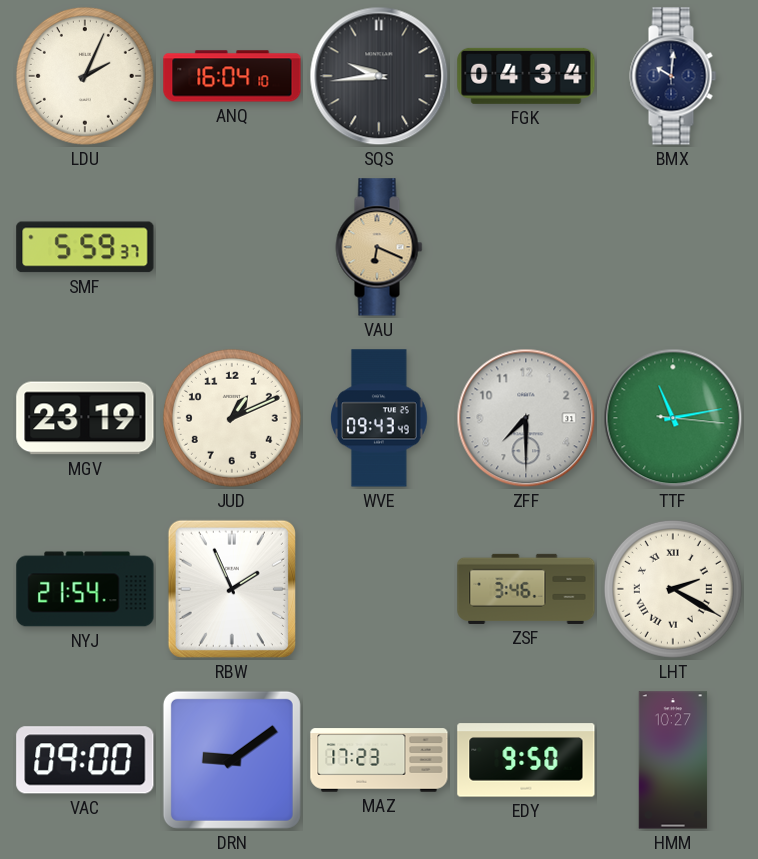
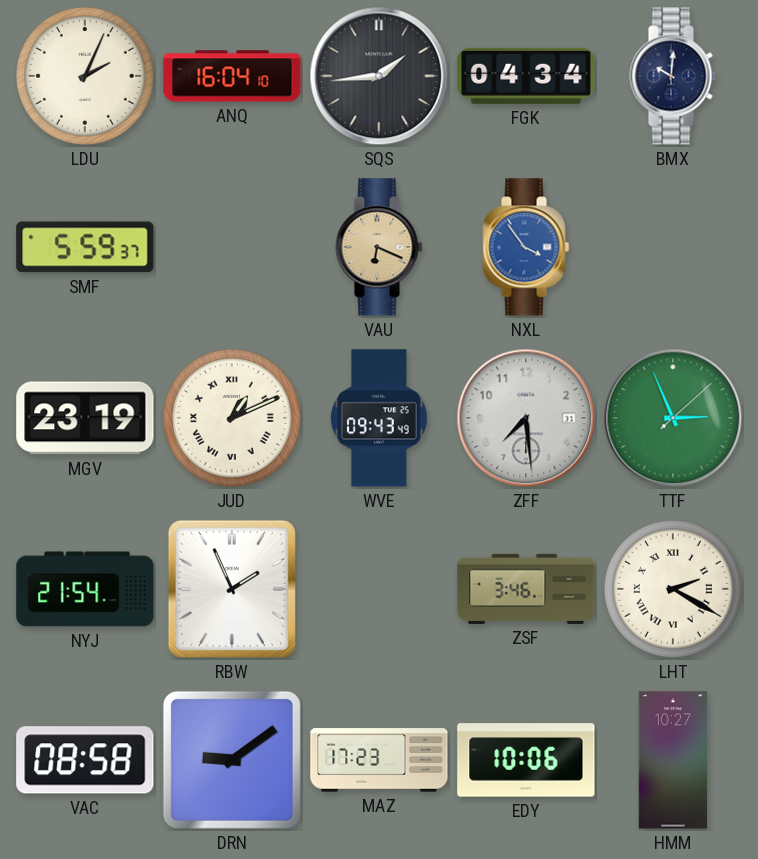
SQS: 9:44 -> 1:44 (379, 76)
NXL: none -> 3:54 (526, 247)
JUD numerals: Arabic -> Roman (232, 418)
ZFF: 7:30 -> 7:29 (526, 418)
TTF: 11:13 -> 2:56 (673, 418)
VAC: 09:00 -> 08:58 (85, 760)
EDY: 9:50 -> 10:06 (526, 760)
